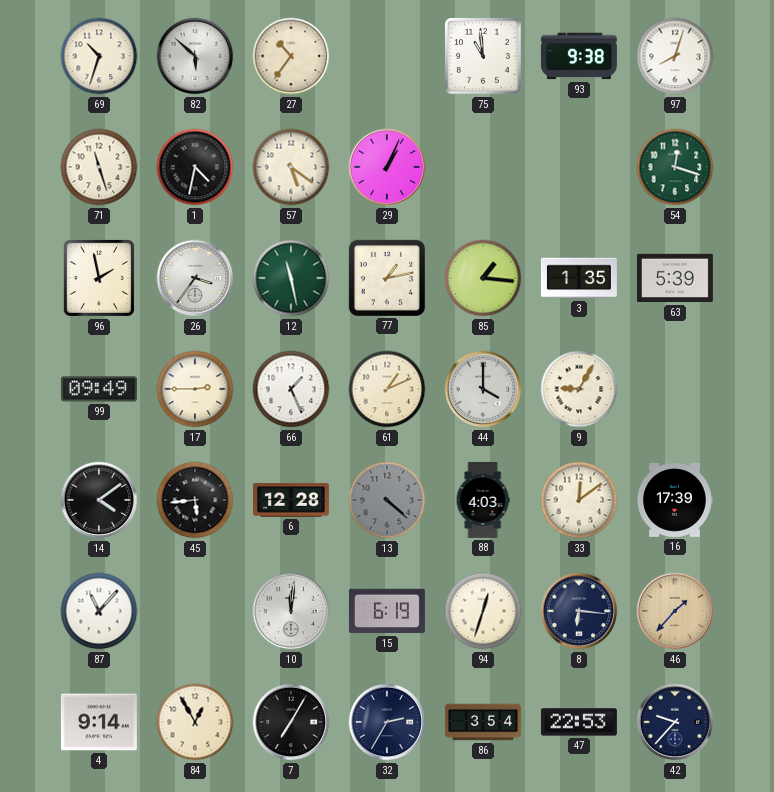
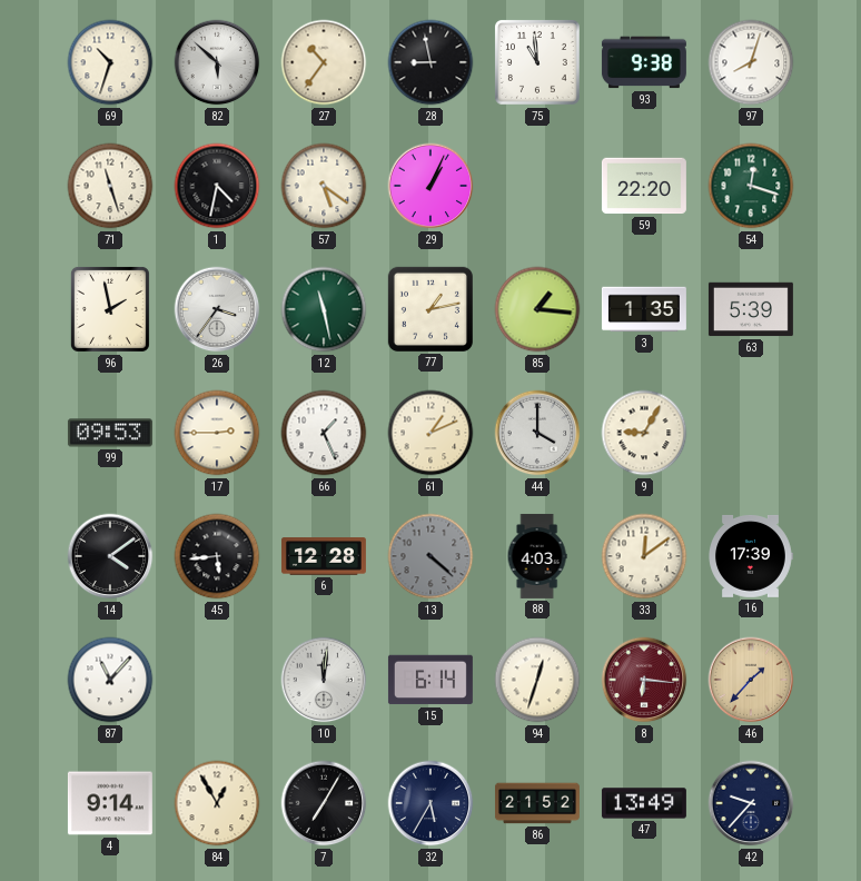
28: none -> 8:58 (430, 62)
59: none -> 22:20 (644, 186)
99: 09:49 -> 09:53 (110, 433)
15: 6:19 -> 6:14 (430, 680)
8 dial: navy -> burgundy (644, 680)
32: 2:35 -> 5:35 (430, 803)
86: 3:54 -> 21:52 (537, 803)
47: 22:53 -> 13:49 (644, 803)
